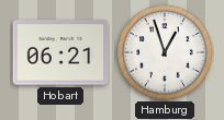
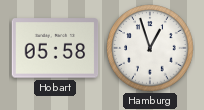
Hobart: 06:21 -> 05:58 (55, 48)
